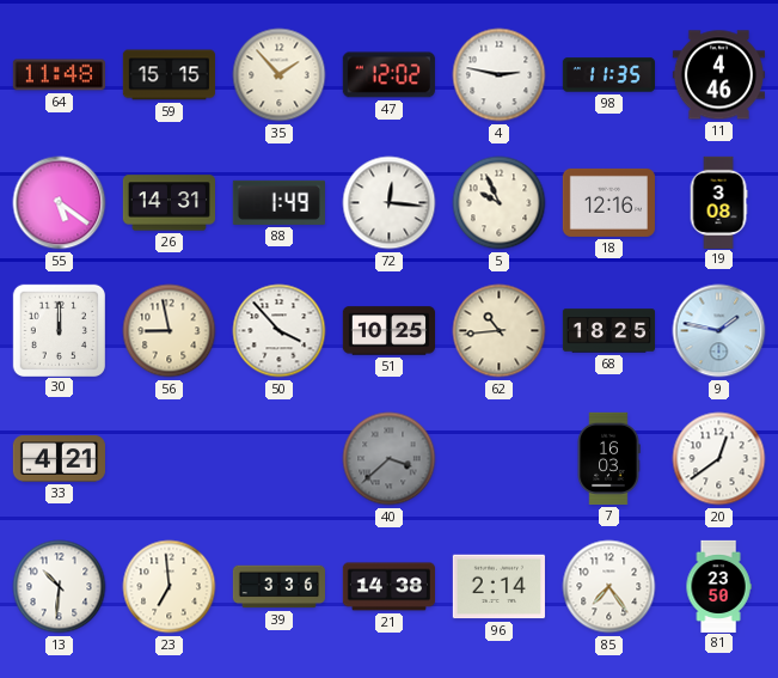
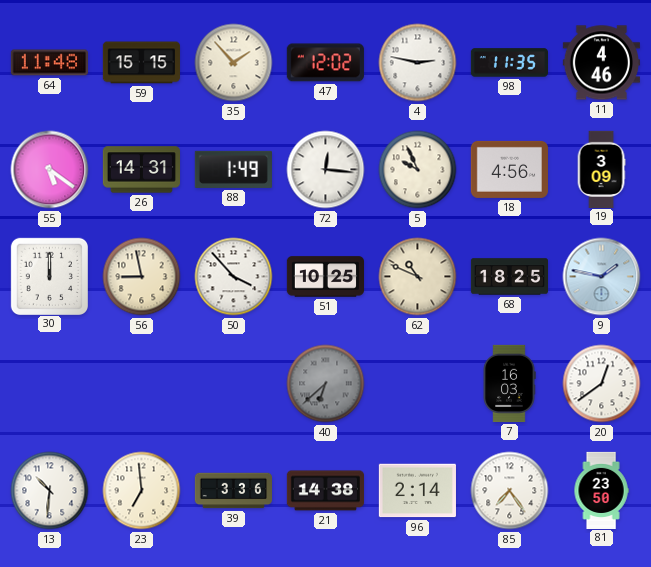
18: 12:16 -> 4:56 (509, 169)
19: 3:08 -> 3:09 (601, 169)
62: 10:44 -> 10:49 (418, 277)
33: 4:21 -> none (59, 459)
40: 3:38 -> 6:38 (326, 384)
